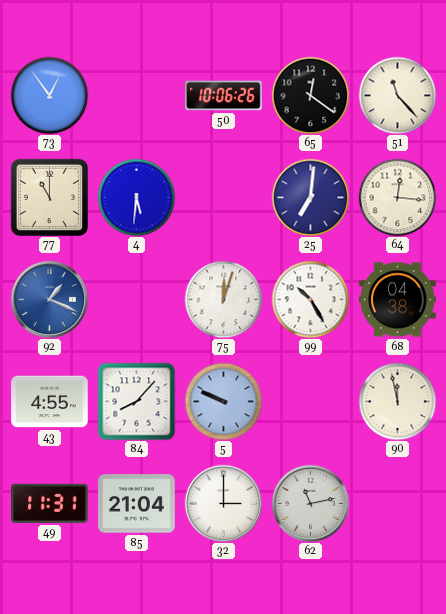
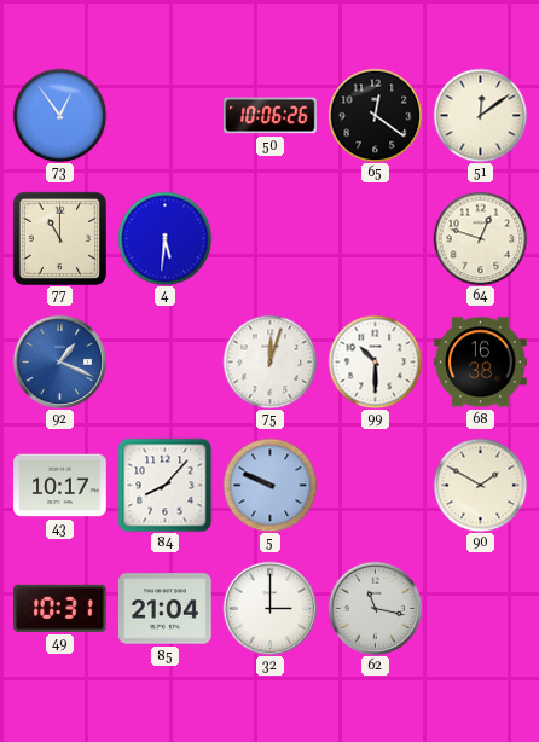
51: 11:23 -> 12:09 (480, 115)
25: 7:01 -> none (310, 197)
64: 12:16 -> 12:48 (480, 238)
99: 10:25 -> 10:30 (375, 361)
68: 04:38 -> 16:38 (481, 363)
43: 4:55 -> 10:17 (60, 486)
90: 11:58 -> 1:50 (480, 485)
49: 11:31 -> 10:31 (60, 608)
62: 11:13 -> 11:17 (375, 608)
